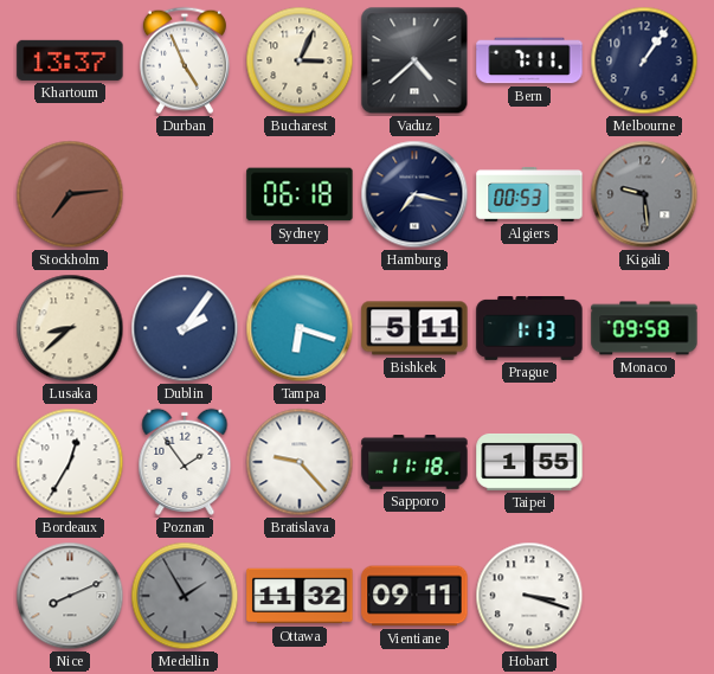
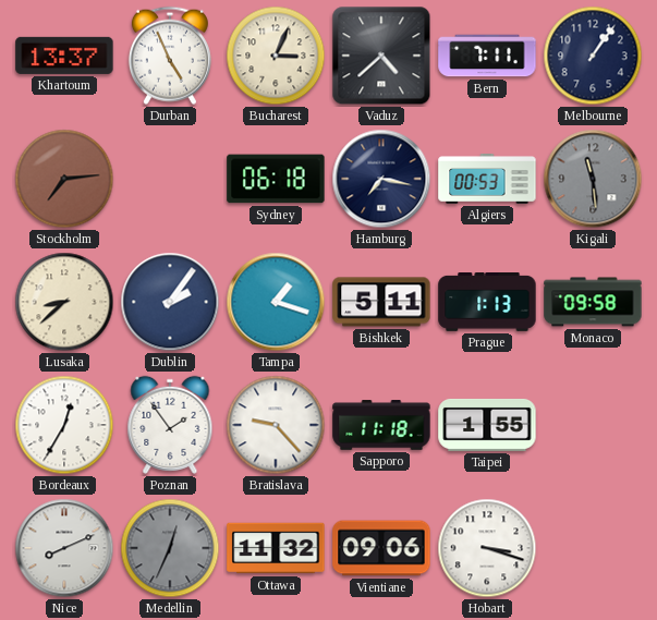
Kigali: 9:29 -> 11:29 (593, 179)
Tampa: 6:18 -> 1:18 (276, 302)
Medellin: 1:55 -> 12:34 (170, 548)
Vientiane: 09:11 -> 09:06 (381, 548)
